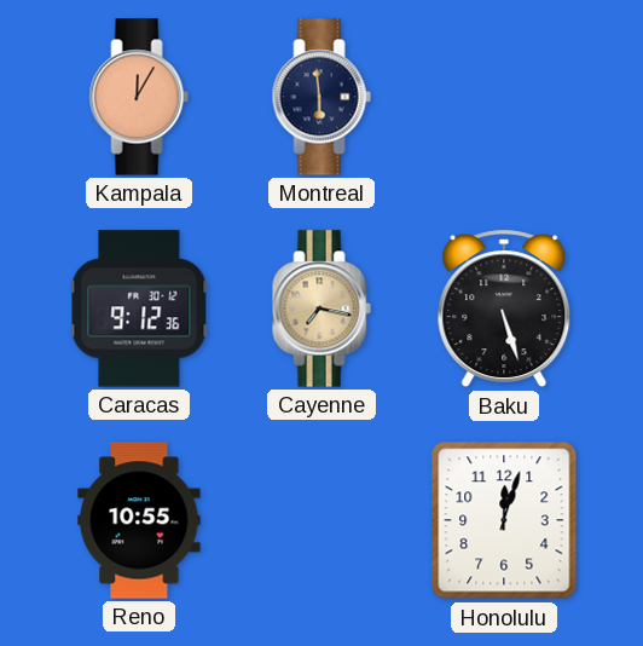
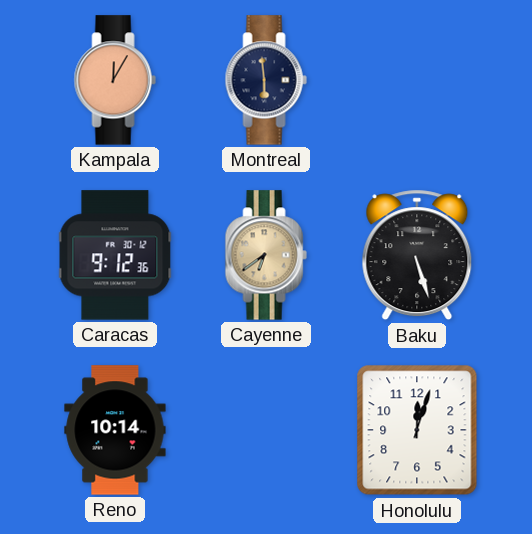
Cayenne: 7:17 -> 6:39 (266, 255)
Reno: 10:55 -> 10:14 (115, 430)
